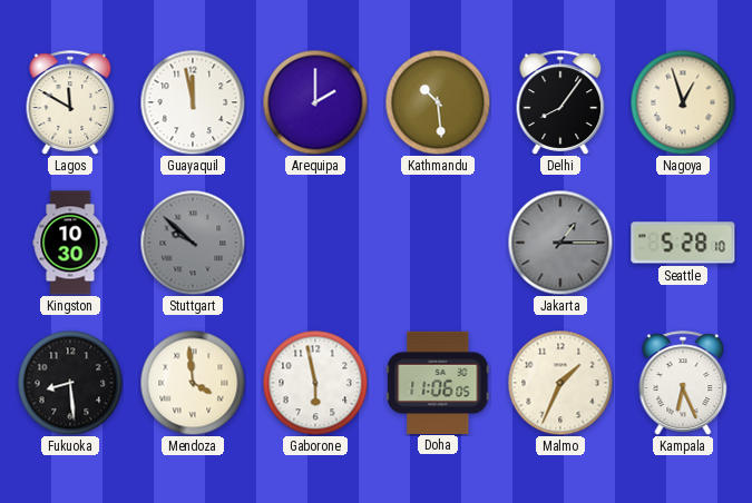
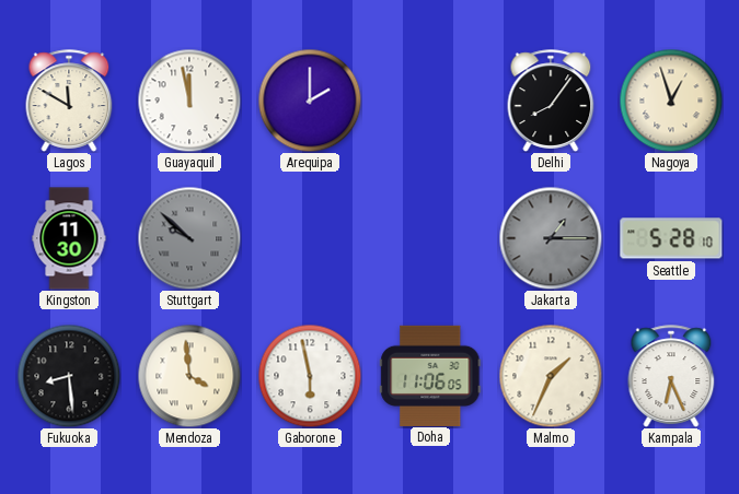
Kathmandu: 10:29 -> none (438, 102)
Kingston: 10:30 -> 11:30 (69, 238)
